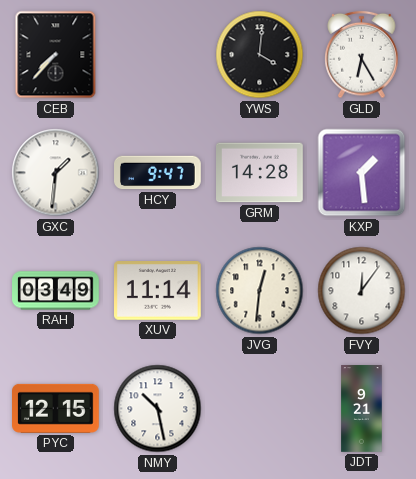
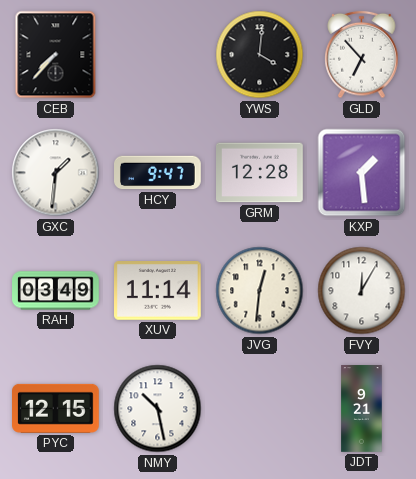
GLD: 6:25 -> 6:53 (362, 55)
GRM: 14:28 -> 12:28 (260, 173)
FVY: 12:06 -> 12:05 (362, 291)
